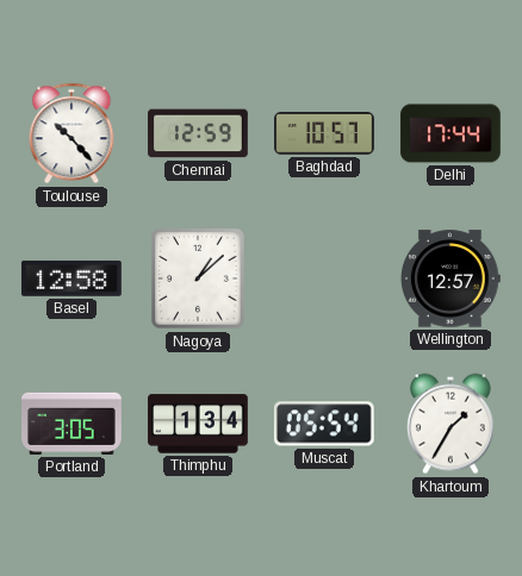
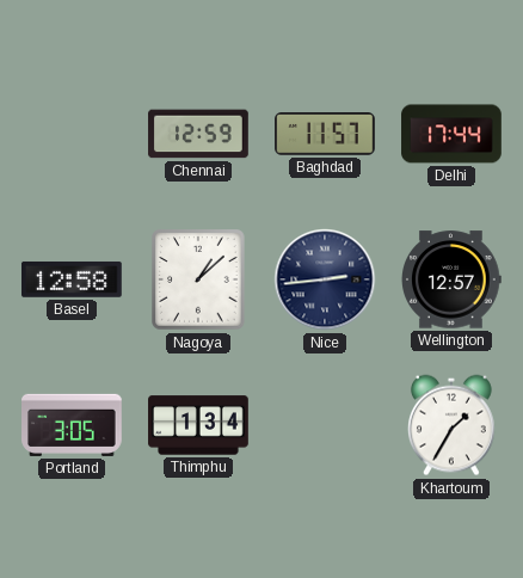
Toulouse: 10:23 -> none (72, 133)
Baghdad: 10:57 -> 11:57 (326, 134)
Nice: none -> 2:44 (325, 279)
Muscat: 05:54 -> none (324, 424)
